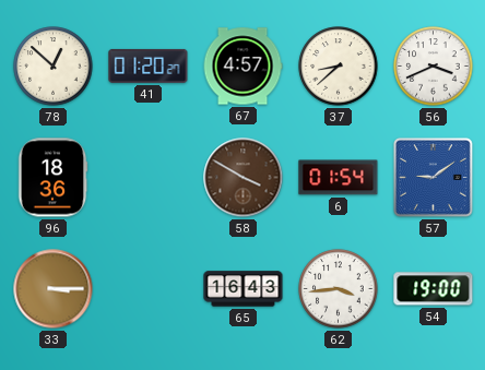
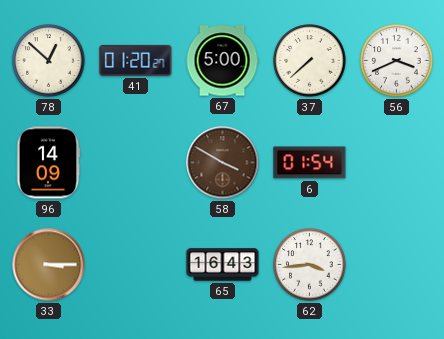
67: 4:57 -> 5:00 (222, 61)
37: 8:38 -> 7:38 (310, 61)
96: 18:36 -> 14:09 (48, 163)
57: 9:09 -> none (434, 178)
54: 19:00 -> none (434, 289)
